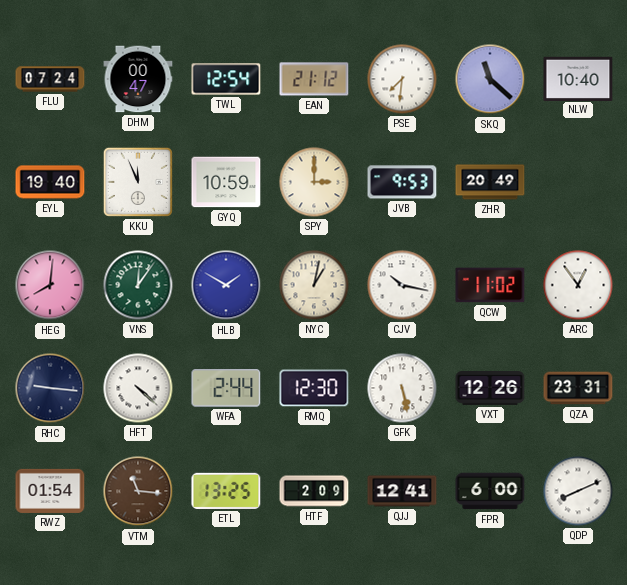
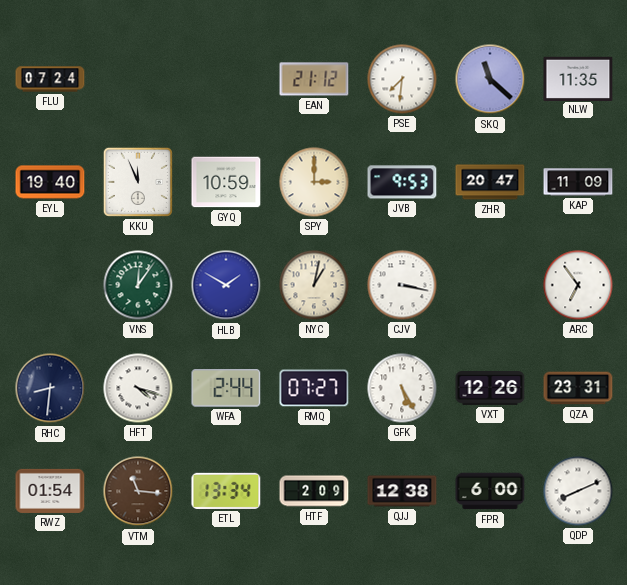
DHM: 00:47 -> none (138, 79)
TWL: 12:54 -> none (226, 79)
NLW: 10:40 -> 11:35 (578, 78)
ZHR: 20:49 -> 20:47 (490, 182)
KAP: none -> 11:09 (578, 182)
HEG: 8:01 -> none (50, 285)
CJV: 10:17 -> 3:17 (402, 285)
QCW: 11:02 -> none (490, 285)
ARC: 12:54 -> 6:54 (578, 285)
RHC: 9:16 -> 8:31 (50, 388)
HFT: 4:22 -> 4:18 (138, 388)
RMQ: 12:30 -> 07:27 (314, 388)
GFK: 5:28 -> 5:25 (402, 388)
ETL: 13:25 -> 13:34 (226, 491)
QJJ: 12:41 -> 12:38 (402, 491)
